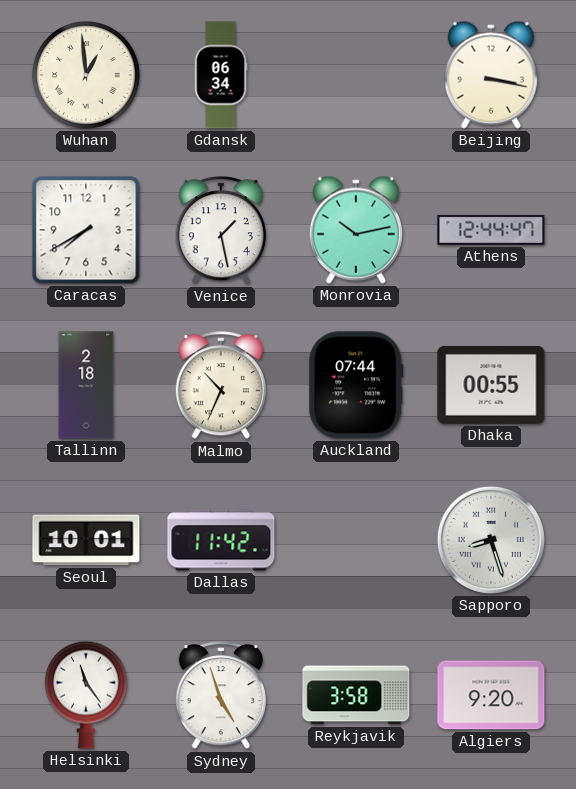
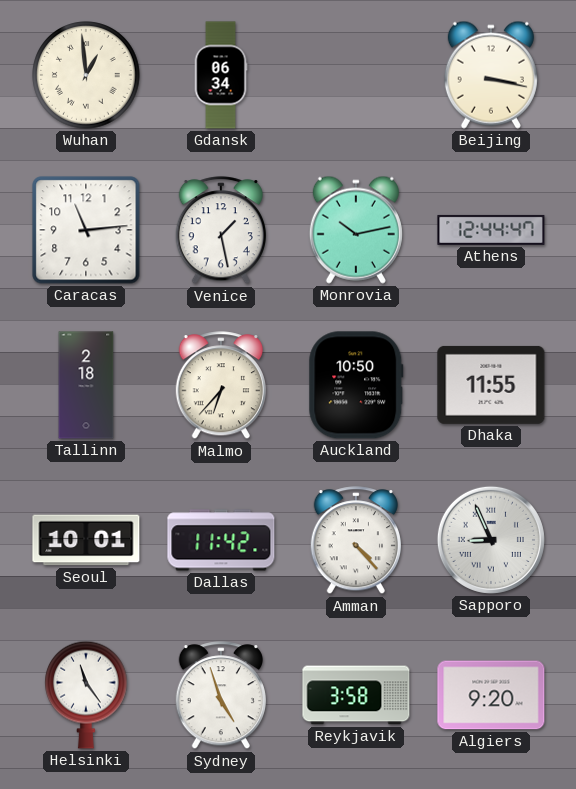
Caracas: 7:40 -> 11:14 (86, 230)
Malmo: 10:34 -> 6:37 (221, 386)
Auckland: 07:44 -> 10:50 (356, 385)
Dhaka: 00:55 -> 11:55 (491, 385)
Amman: none -> 4:23 (356, 541)
Sapporo: 8:27 -> 8:56 (491, 540)
